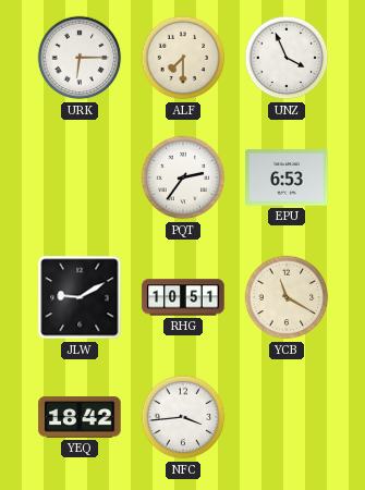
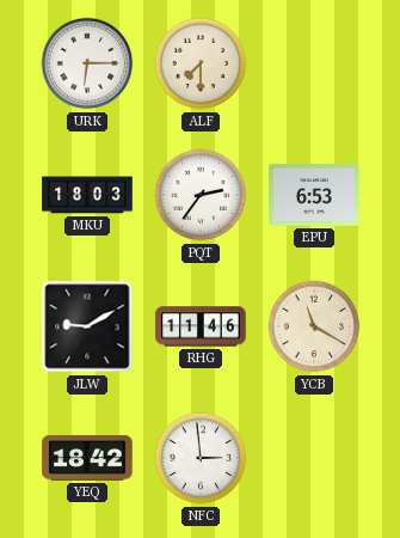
UNZ: 3:56 -> none (287, 58)
MKU: none -> 18:03 (87, 195)
RHG: 10:51 -> 11:46 (201, 326)
NFC: 3:44 -> 2:59 (201, 458)
